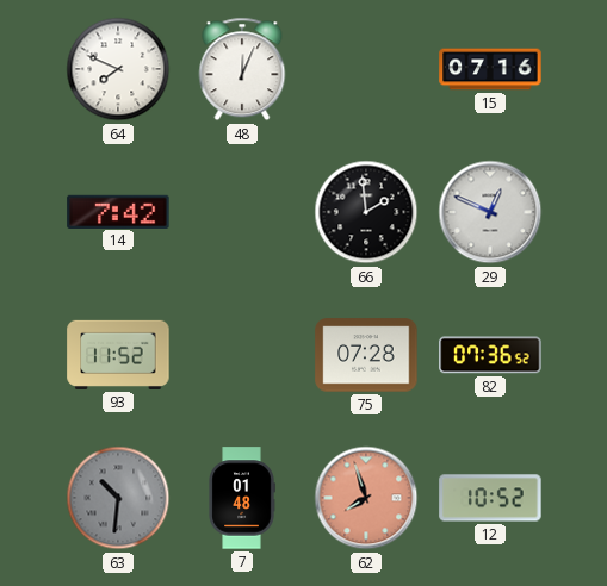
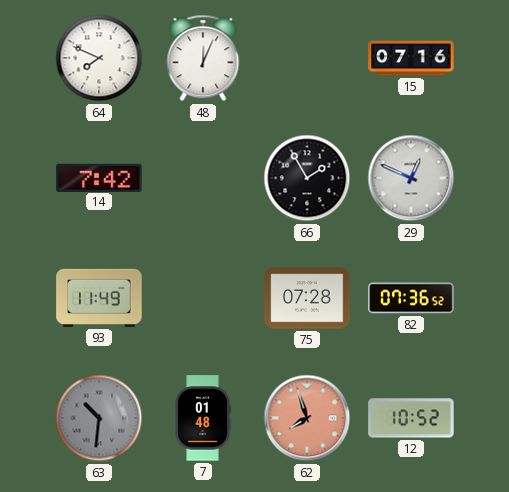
66: 1:59 -> 1:55 (307, 178)
93: 11:52 -> 11:49 (99, 298)
